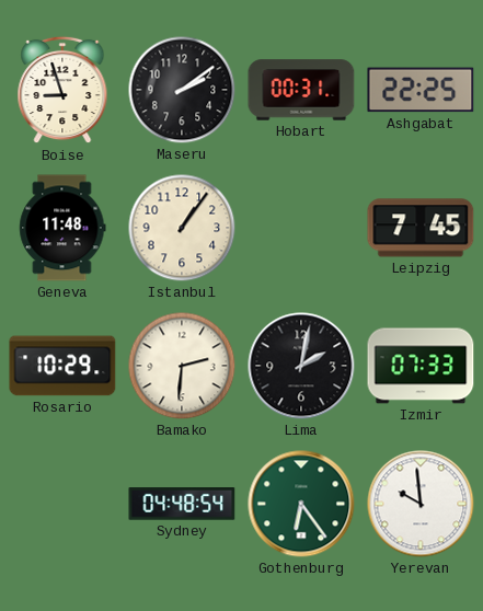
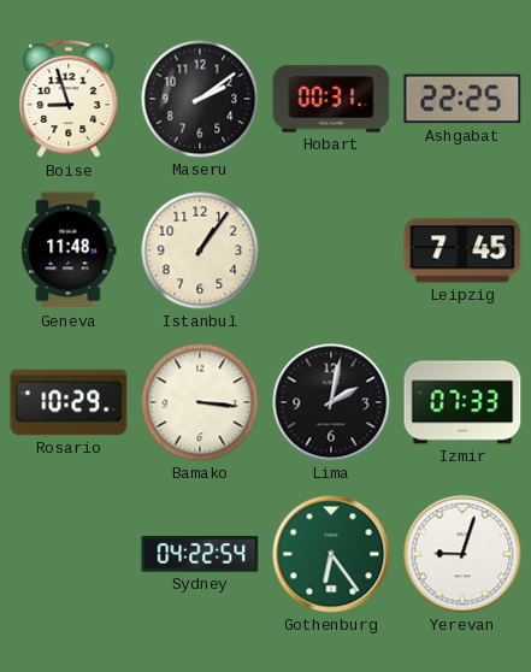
Bamako: 2:31 -> 3:16 (200, 402)
Sydney: 04:48 -> 04:22 (200, 554)
Yerevan: 9:59 -> 9:03 (462, 554)
